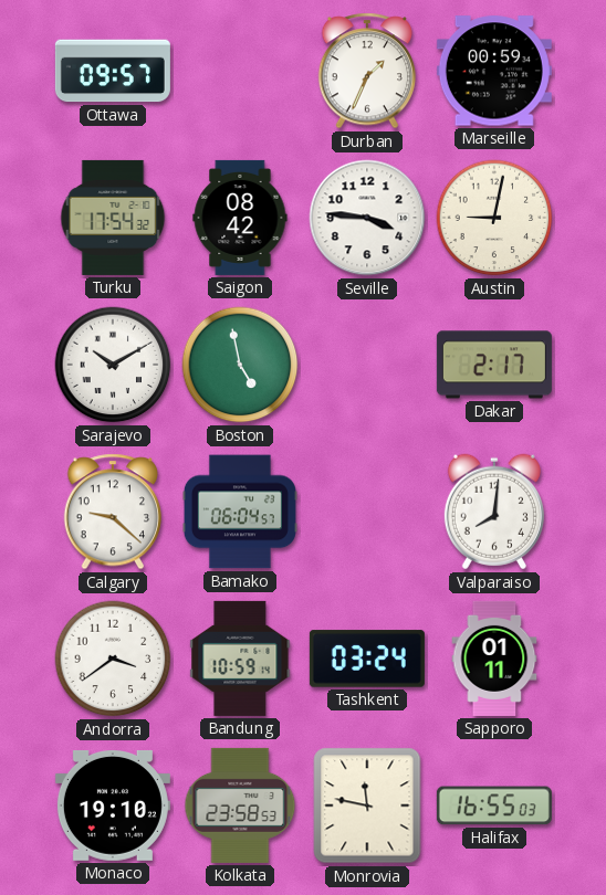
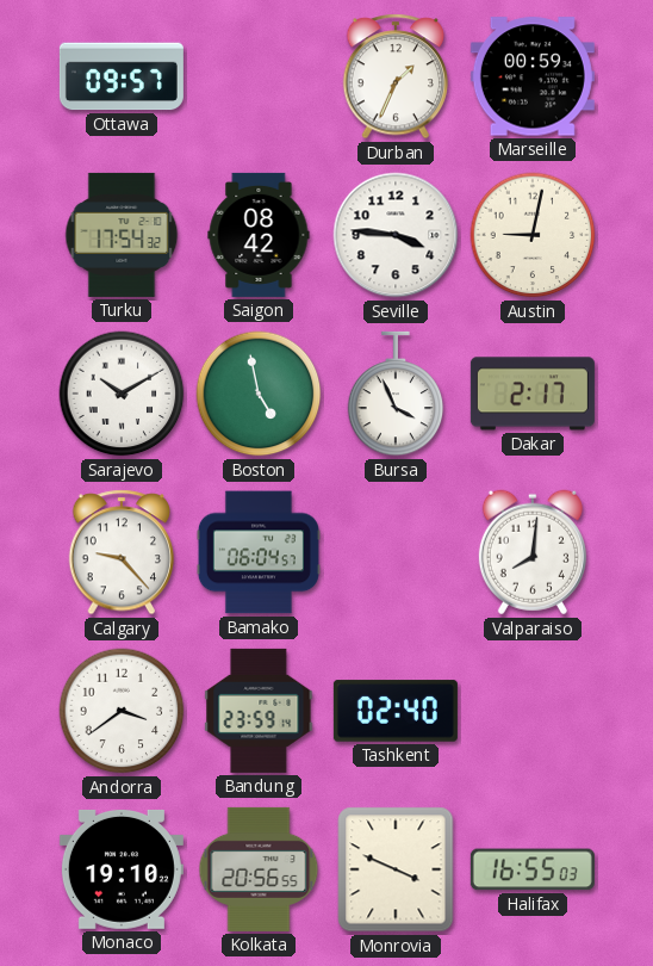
Bursa: none -> 3:56 (396, 394)
Calgary: 9:22 -> 9:23 (122, 552)
Bandung: 10:59 -> 23:59 (259, 711)
Tashkent: 03:24 -> 02:40 (396, 711)
Sapporo: 01:11 -> none (494, 659)
Kolkata: 23:58 -> 20:56 (259, 869)
Monrovia: 11:47 -> 3:49 (396, 869)
